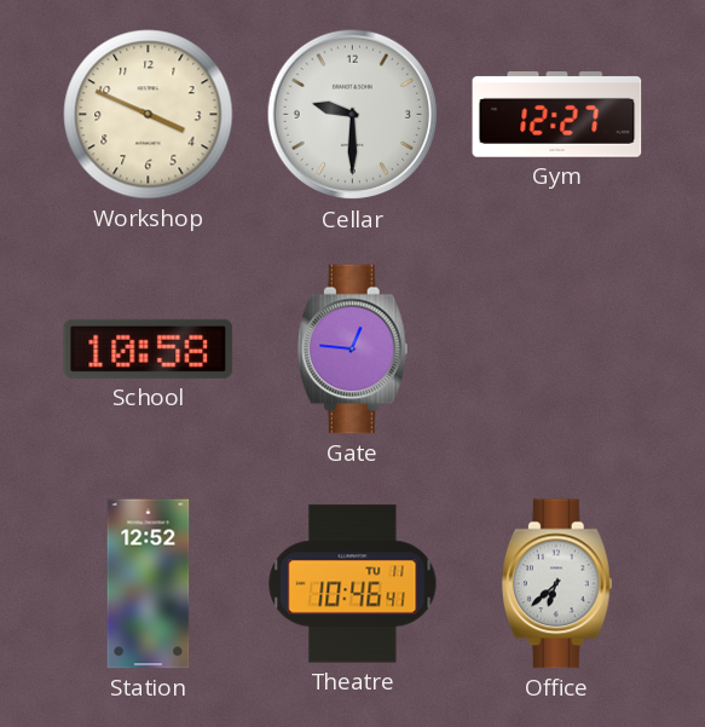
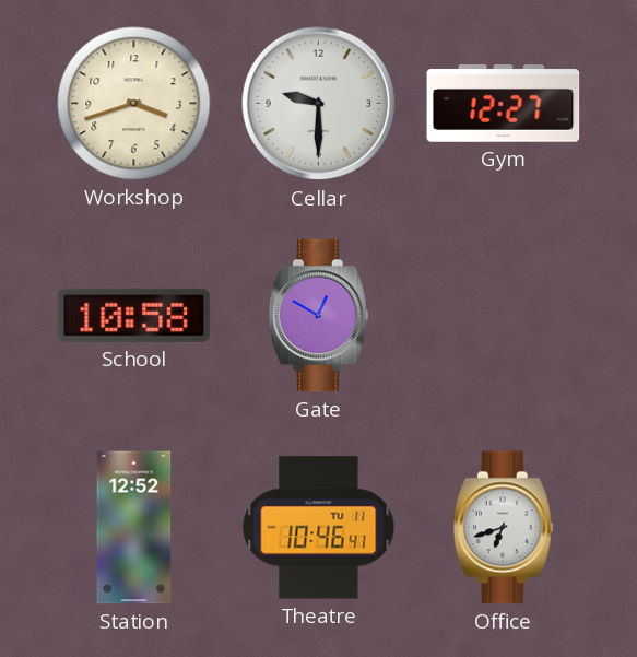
Workshop: 3:49 -> 3:42 (134, 104)
Gate: 12:46 -> 12:50 (318, 316)
Office: 6:38 -> 6:42 (503, 528)
